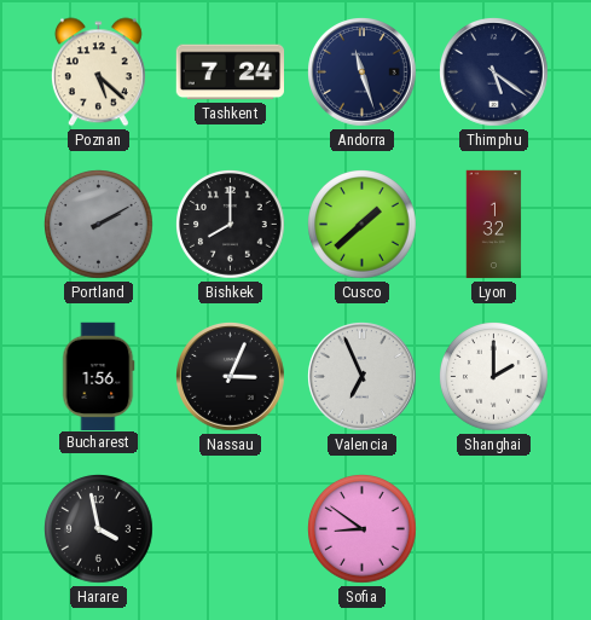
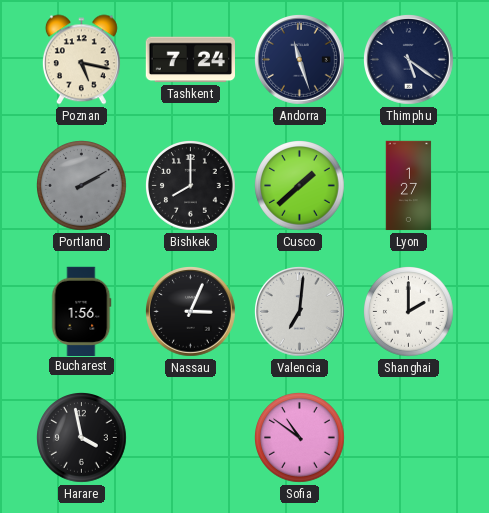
Poznan: 5:22 -> 5:17 (81, 60)
Lyon: 1:32 -> 1:27 (409, 186)
Valencia: 6:56 -> 7:01 (300, 312)
Sofia: 8:51 -> 10:51 (300, 438)
